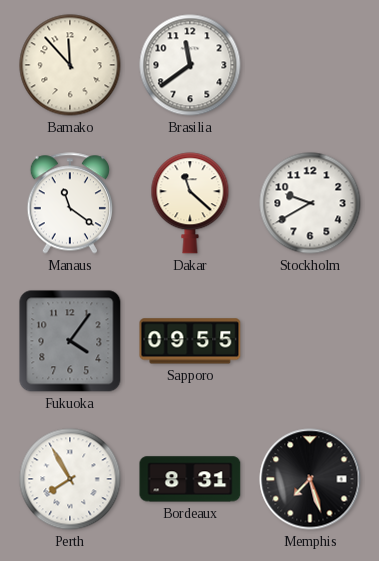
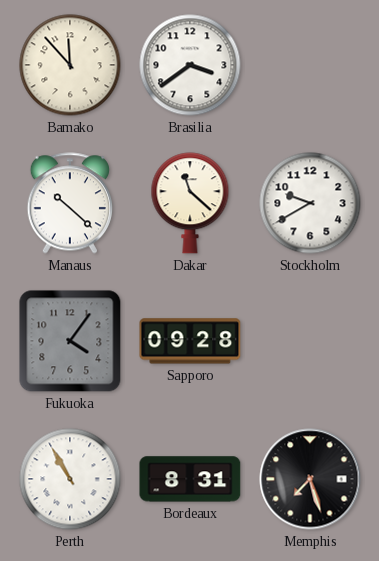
Brasilia: 11:39 -> 3:39 (190, 65)
Manaus: 11:21 -> 10:22 (69, 203)
Sapporo: 09:55 -> 09:28 (190, 341)
Perth: 7:55 -> 10:55 (70, 479)
